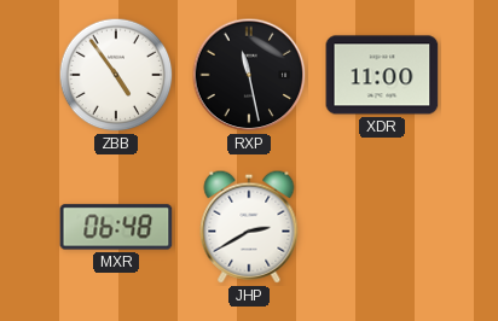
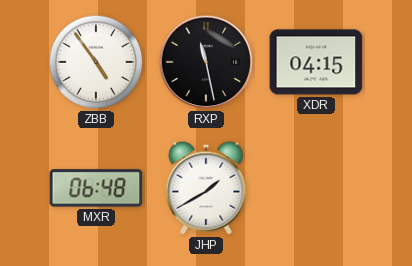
XDR: 11:00 -> 04:15 (316, 62)
JHP: 2:40 -> 1:40 (206, 188)
